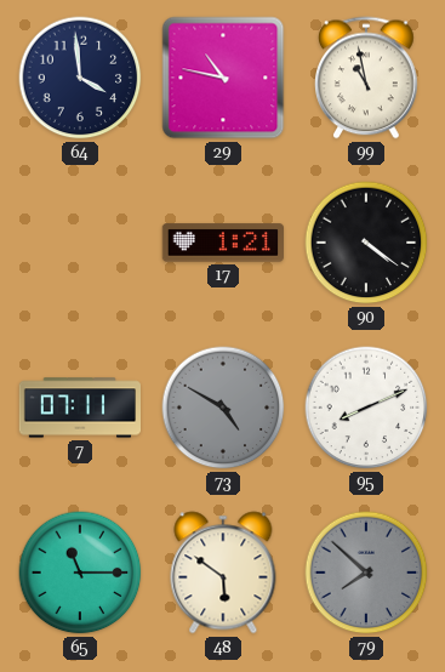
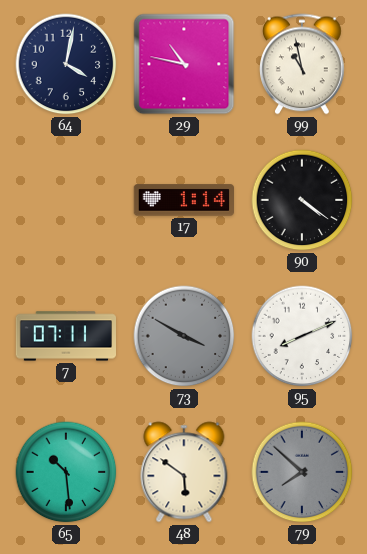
64: 3:59 -> 4:02 (66, 64)
17: 1:21 -> 1:14 (183, 200)
73: 4:50 -> 3:50 (184, 336)
65: 11:15 -> 10:29 (66, 472)
